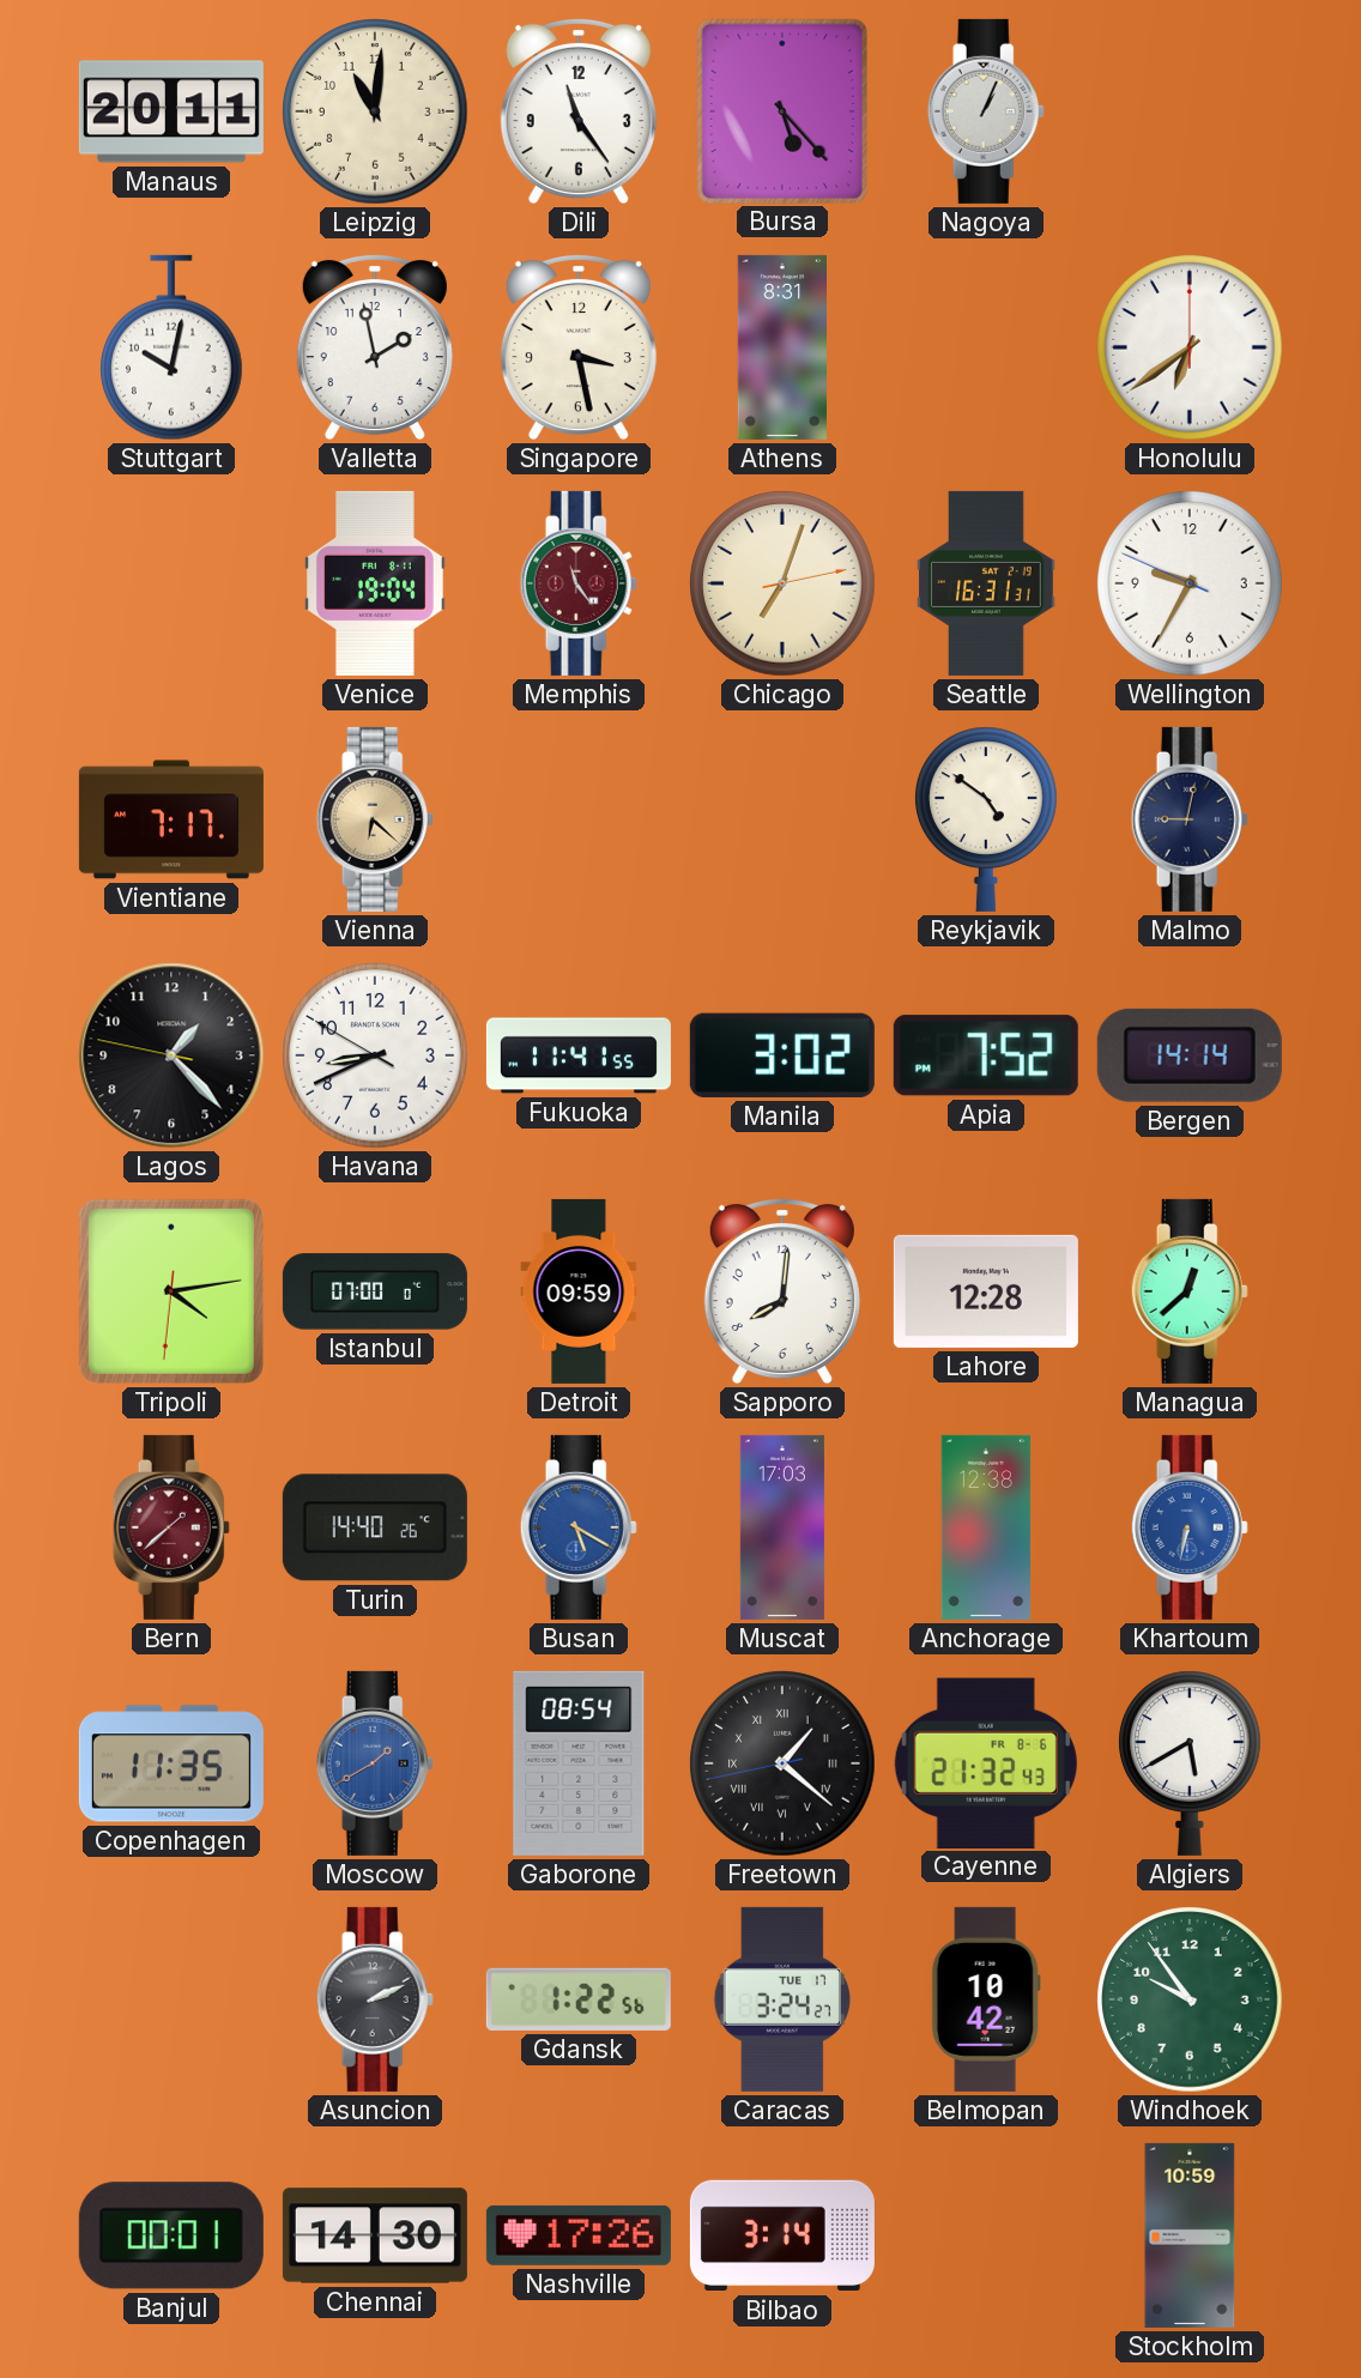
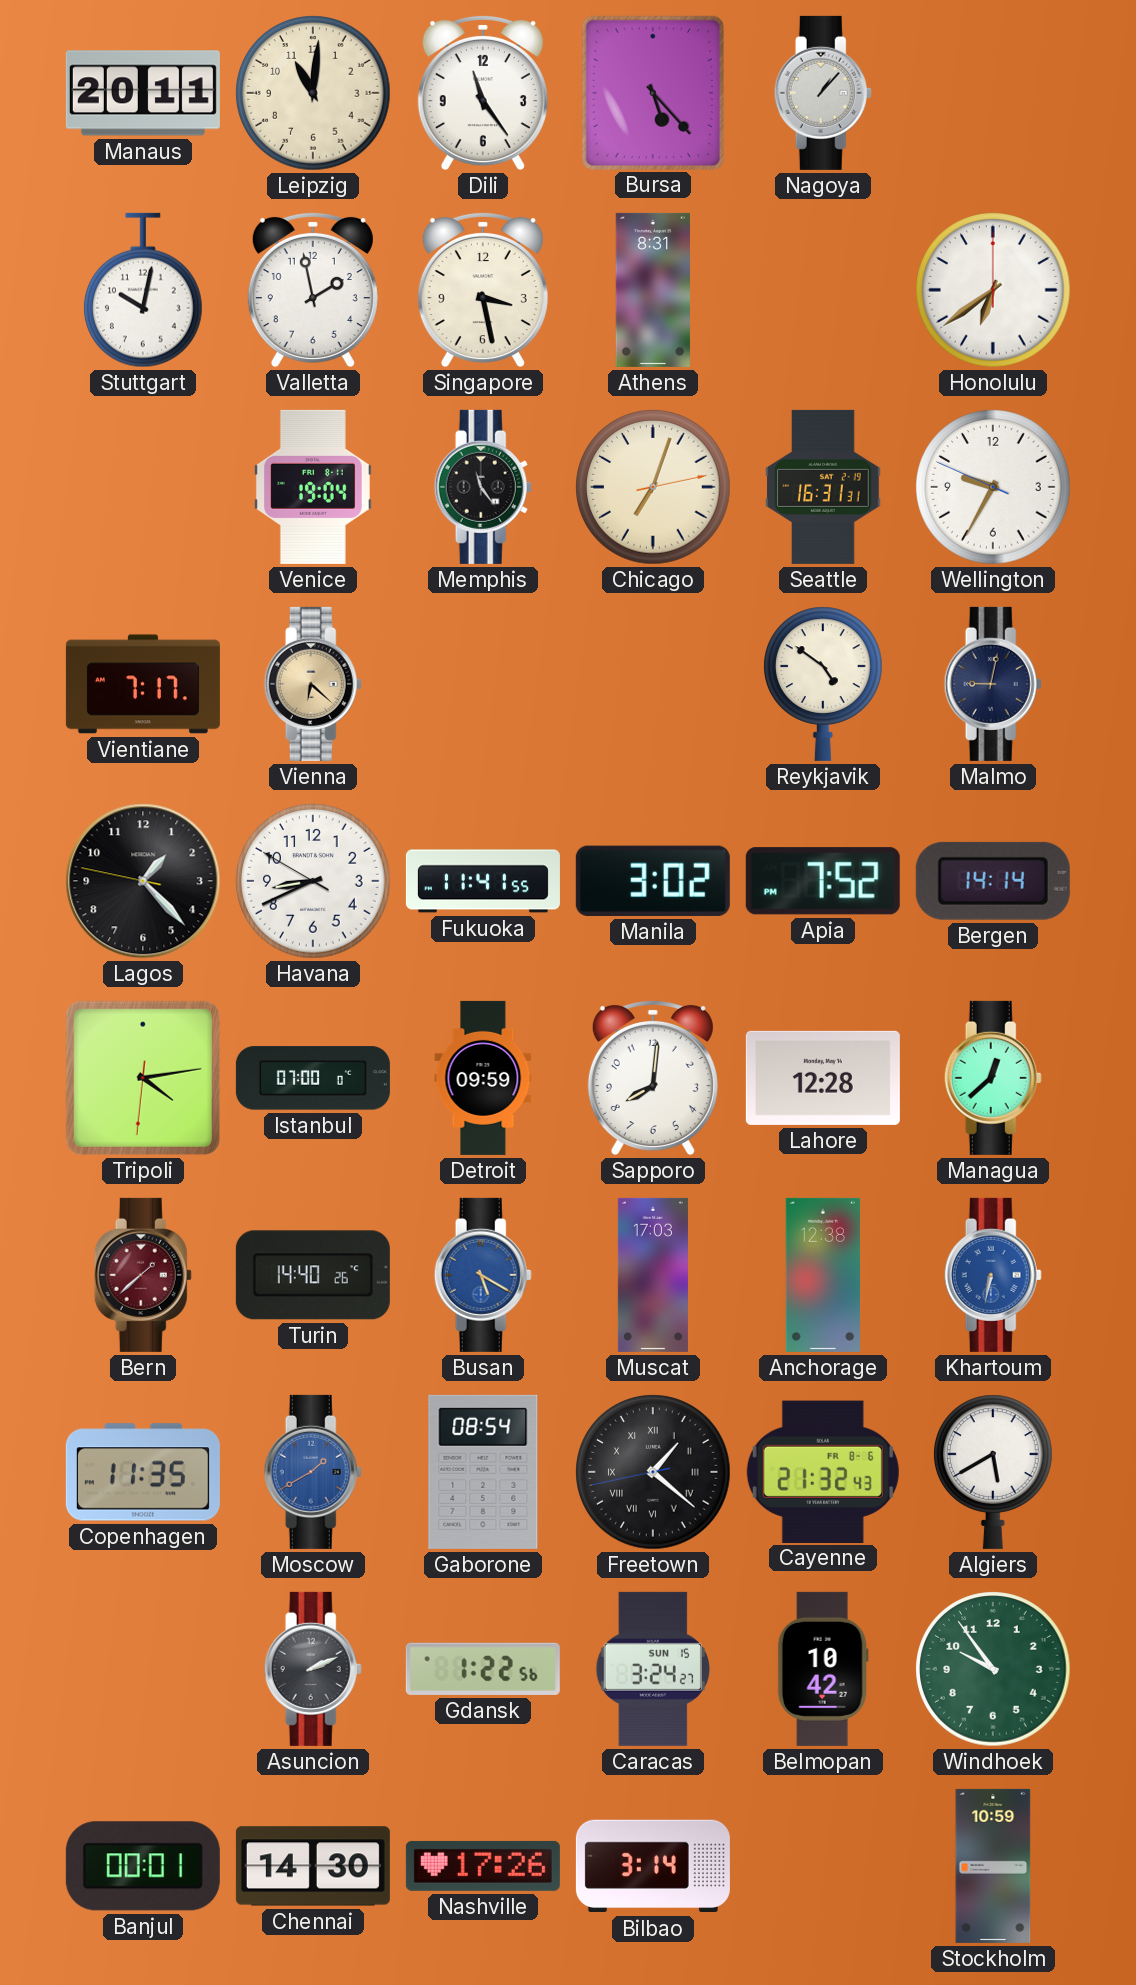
Nagoya: 1:04 -> 1:07 (823, 93)
Memphis dial: burgundy -> black (483, 487)
Caracas date: TUE 17 -> SUN 15 (653, 1669)
